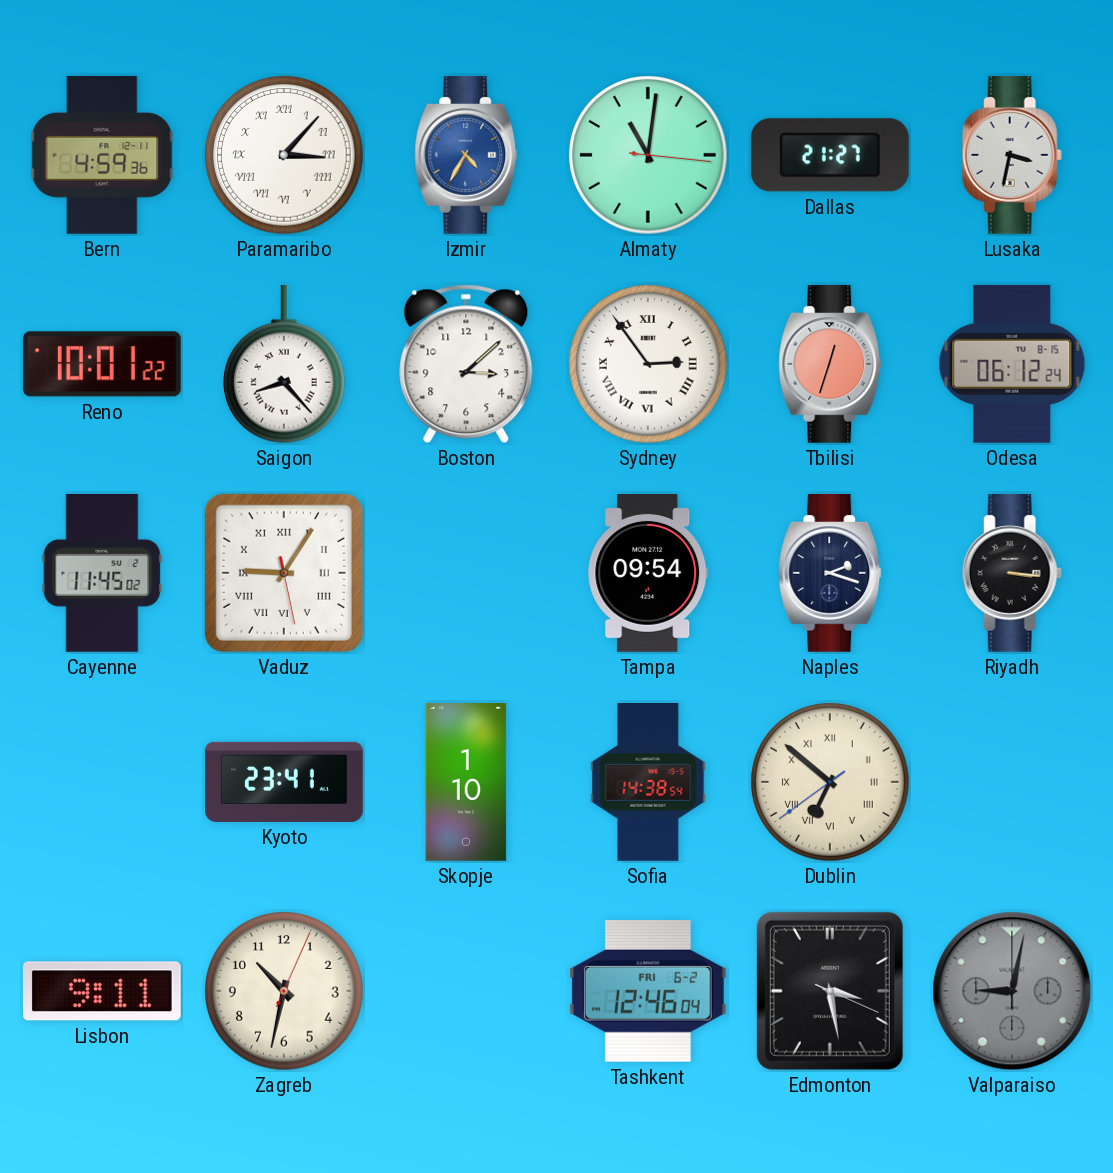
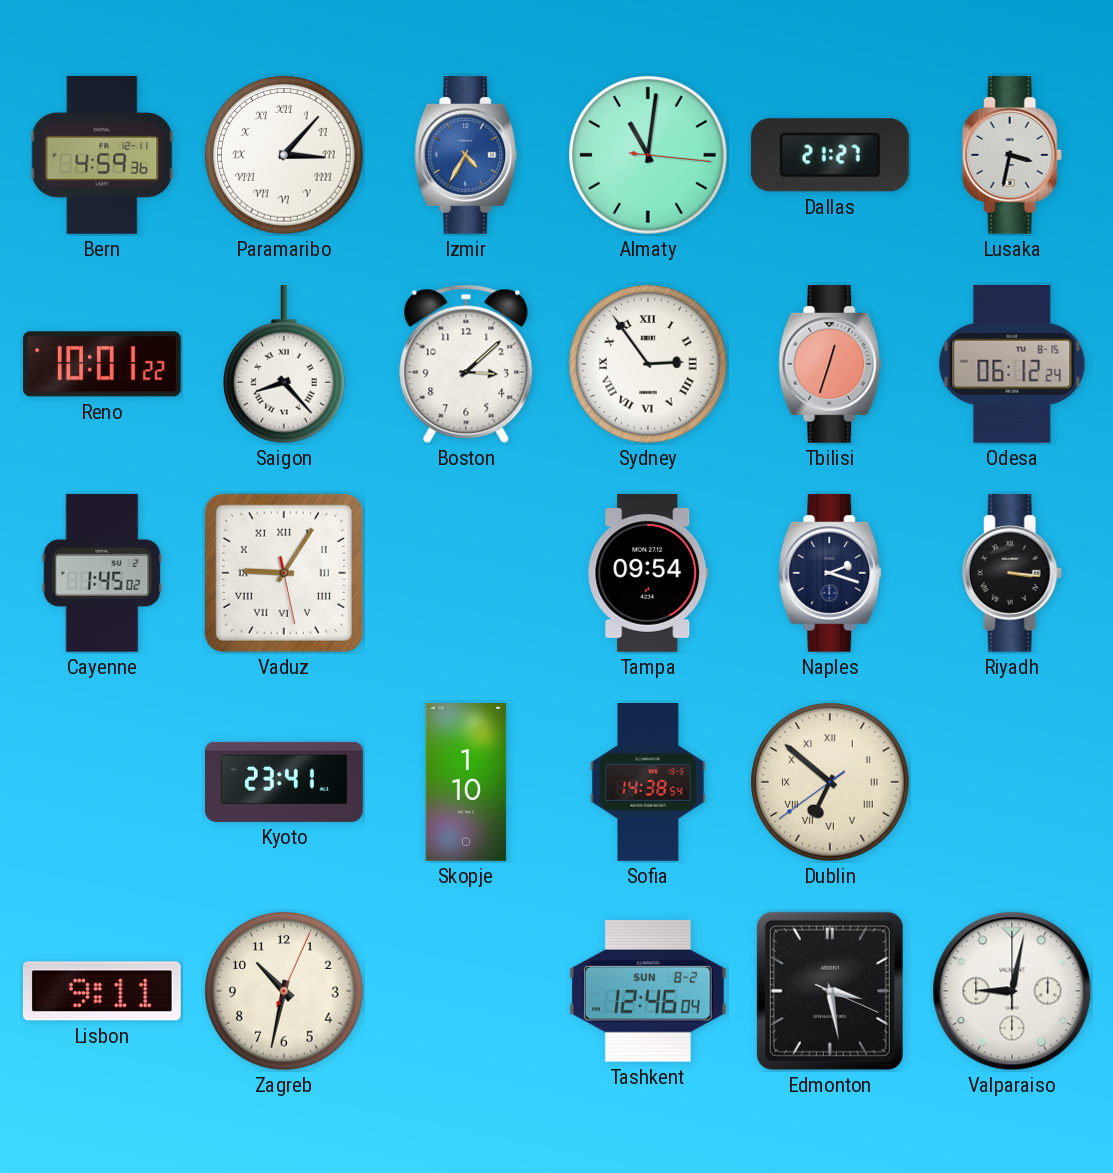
Cayenne: 11:45 -> 1:45 (102, 573)
Tashkent date: FRI 6-2 -> SUN 8-2 (648, 991)
Valparaiso dial: grey -> white (1012, 991)
